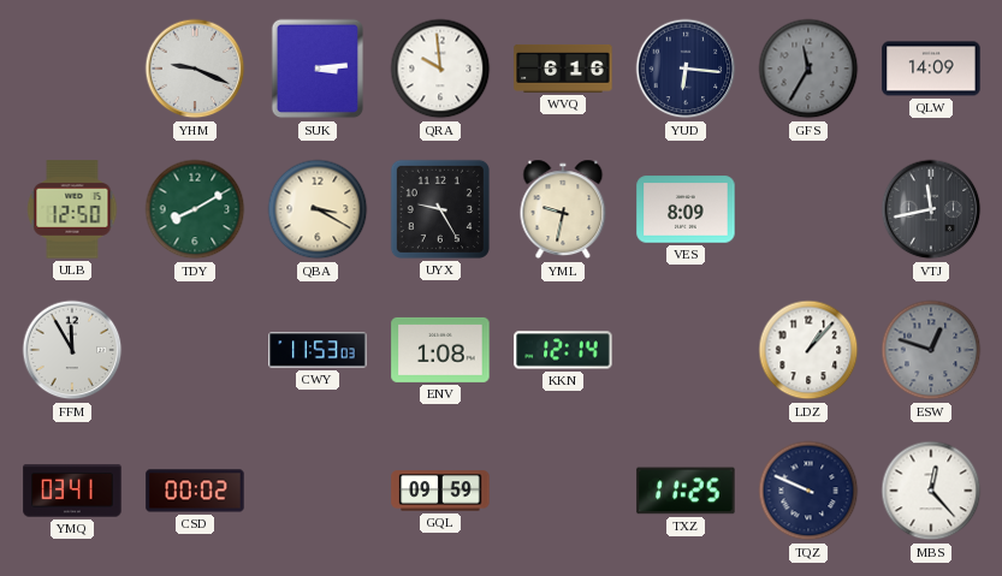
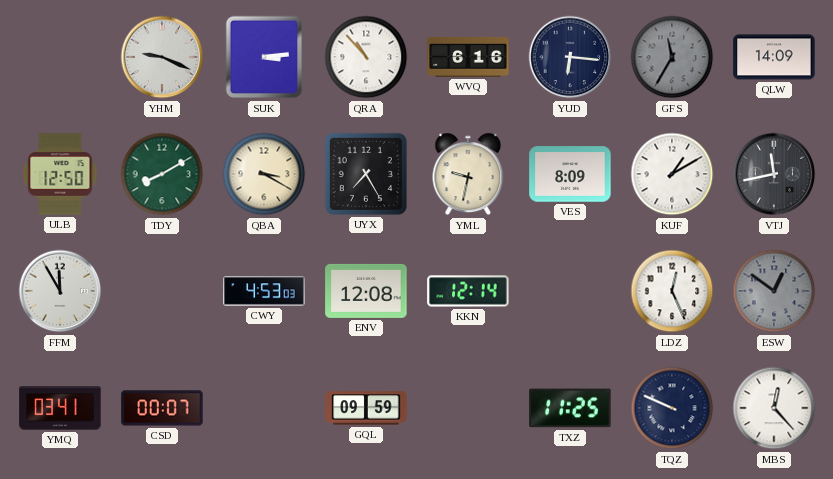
QRA: 9:59 -> 10:53 (366, 57)
UYX: 9:25 -> 7:25 (366, 174)
KUF: none -> 1:10 (672, 174)
CWY: 11:53 -> 4:53 (264, 291)
ENV: 1:08 -> 12:08 (366, 291)
LDZ: 1:07 -> 12:26 (672, 291)
ESW: 12:48 -> 12:51 (774, 291)
CSD: 00:02 -> 00:07 (162, 408)
